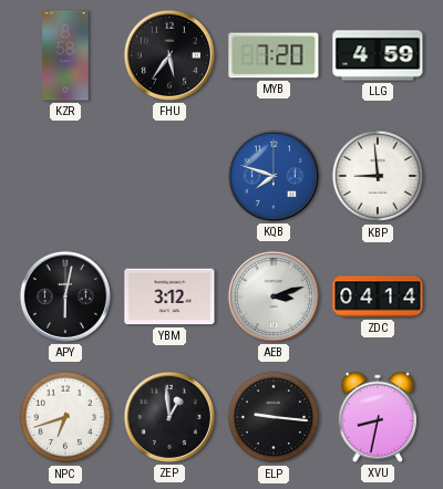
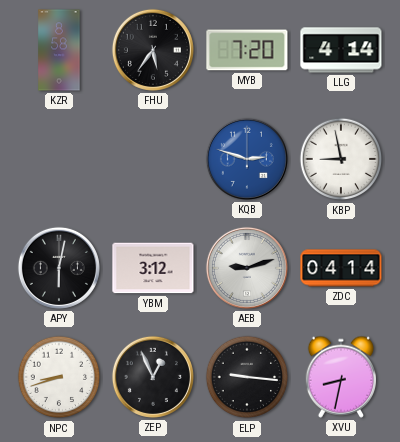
LLG: 4:59 -> 4:14 (341, 50)
KQB: 7:48 -> 2:48 (247, 159)
KBP: 8:59 -> 8:58 (341, 159)
AEB: 3:12 -> 9:12 (247, 268)
NPC: 6:42 -> 8:42 (59, 377)
ZEP: 12:59 -> 12:56 (153, 377)
